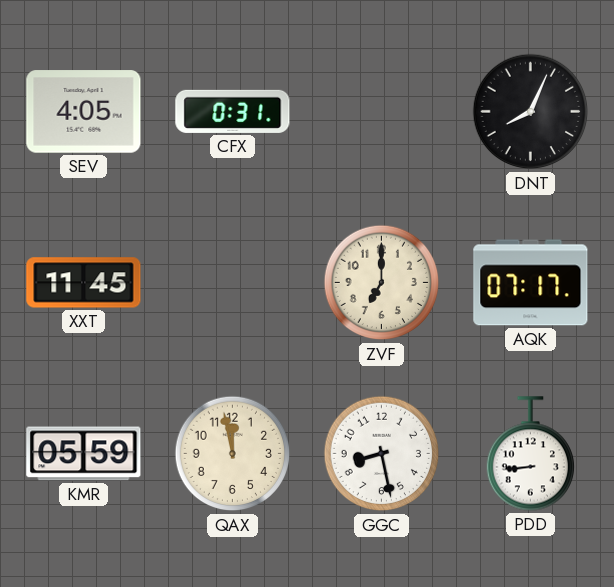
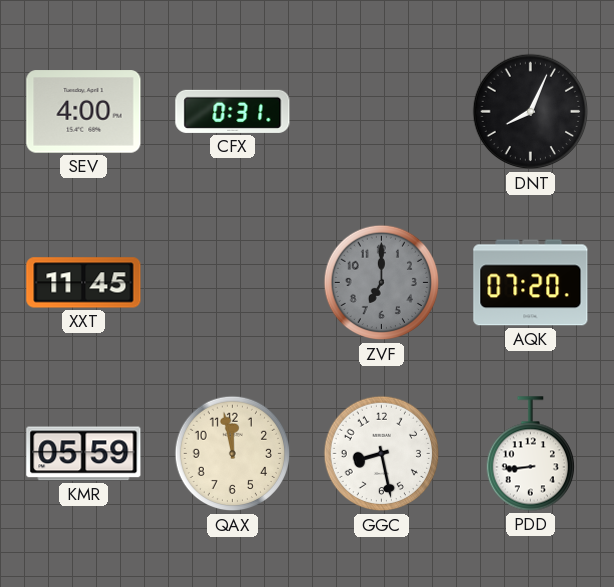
SEV: 4:05 -> 4:00 (84, 112)
ZVF dial: cream -> grey (382, 283)
AQK: 07:17 -> 07:20 (531, 283)
